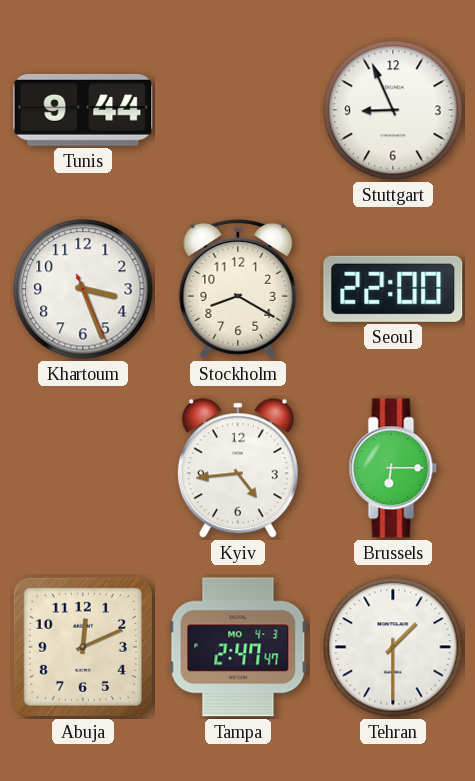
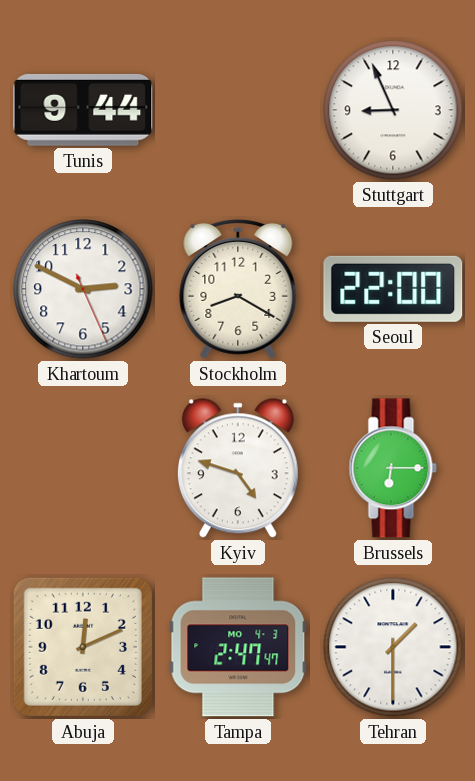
Khartoum: 3:26 -> 2:49 (83, 289)
Kyiv: 4:44 -> 4:48 (238, 469)
